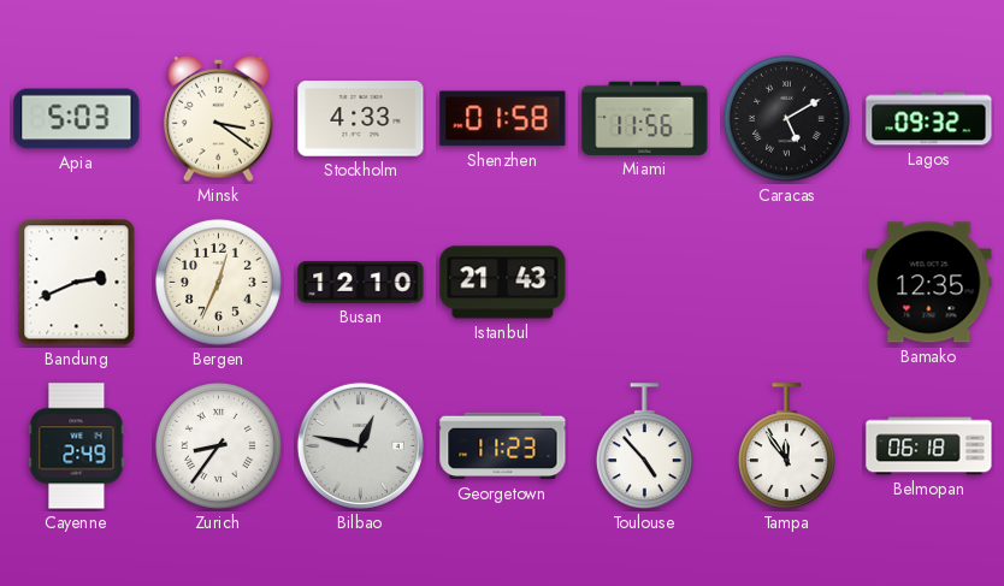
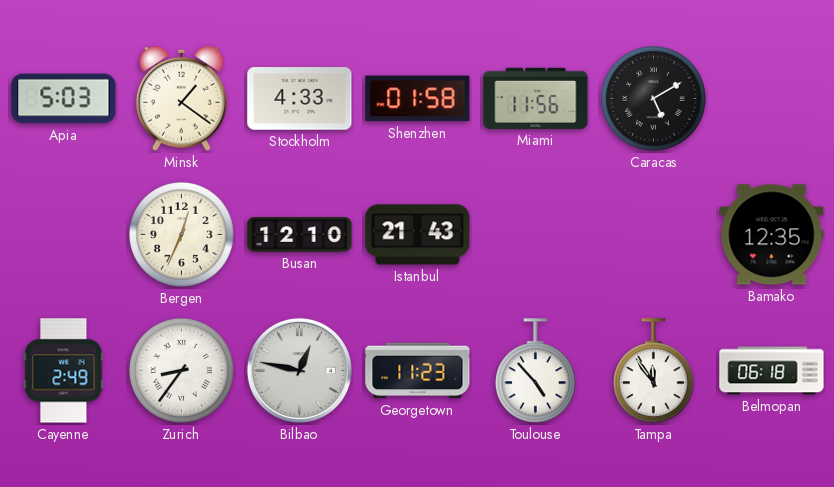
Minsk: 3:21 -> 1:21 (182, 98)
Lagos: 09:32 -> none (929, 119)
Bandung: 2:41 -> none (77, 283)
